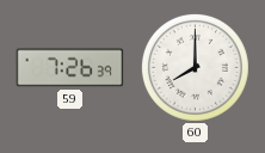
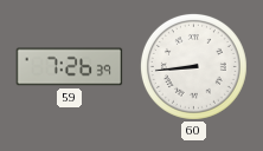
60: 8:00 -> 8:44 (193, 66)
